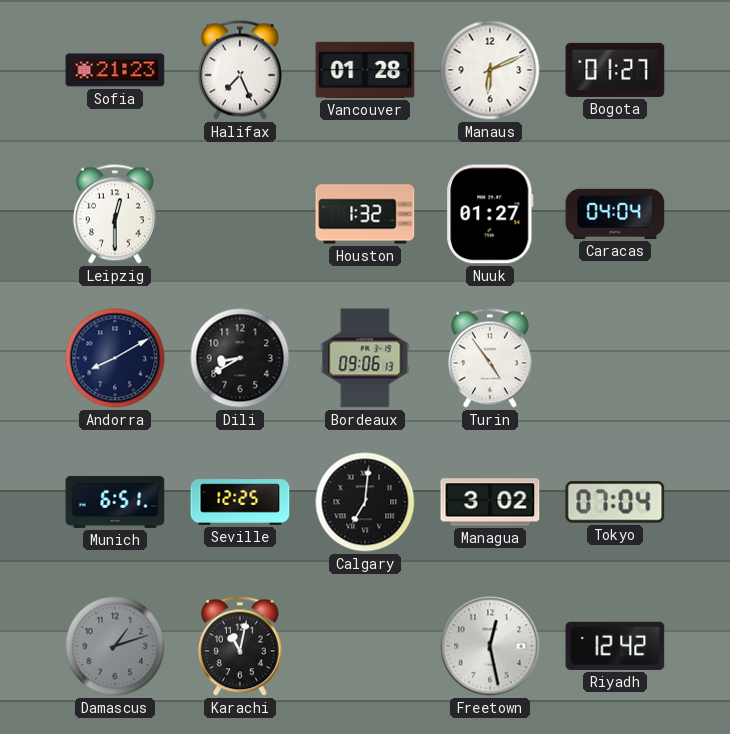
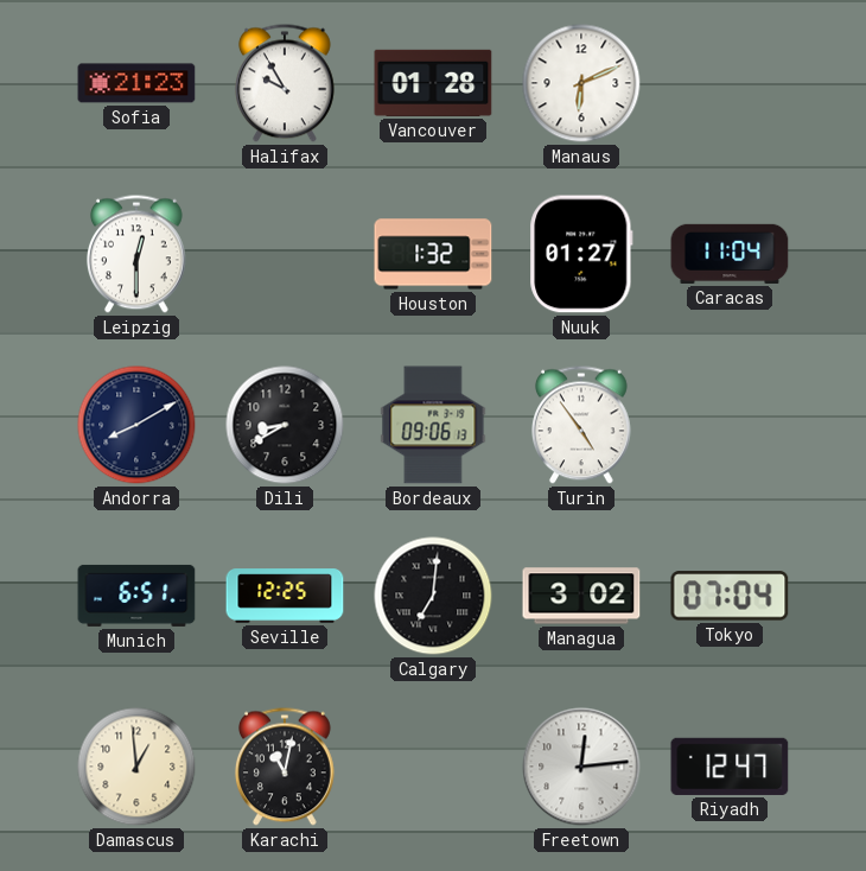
Halifax: 7:26 -> 9:55 (285, 83)
Bogota: 01:27 -> none (615, 70)
Caracas: 04:04 -> 11:04 (730, 254)
Damascus: 1:12 -> 12:59 (136, 767)
Damascus dial: grey -> cream (136, 767)
Freetown: 12:28 -> 12:14 (581, 767)
Riyadh: 12:42 -> 12:47 (730, 767)
